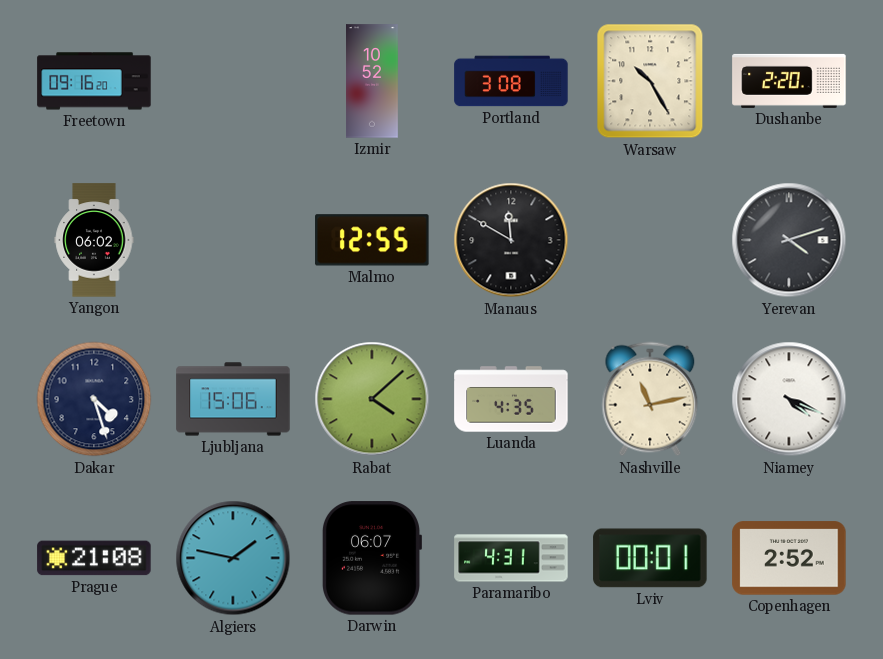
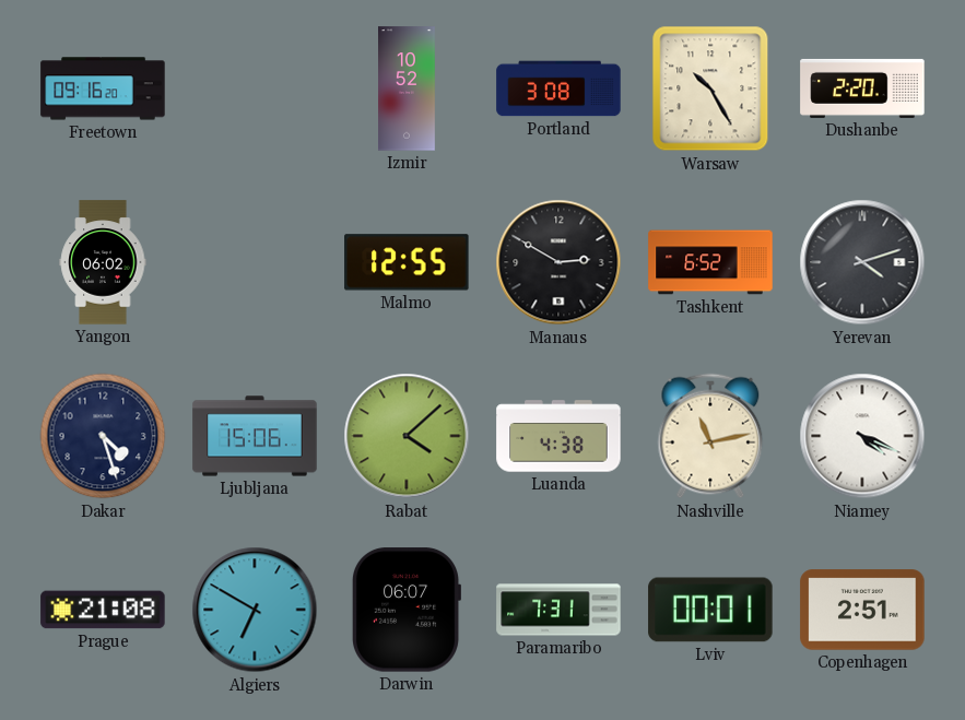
Manaus: 11:50 -> 2:50 (558, 262)
Tashkent: none -> 6:52 (710, 262)
Luanda: 4:35 -> 4:38 (558, 436)
Algiers: 1:47 -> 6:50 (255, 610)
Paramaribo: 4:31 -> 7:31 (558, 610)
Copenhagen: 2:52 -> 2:51 (862, 610)
